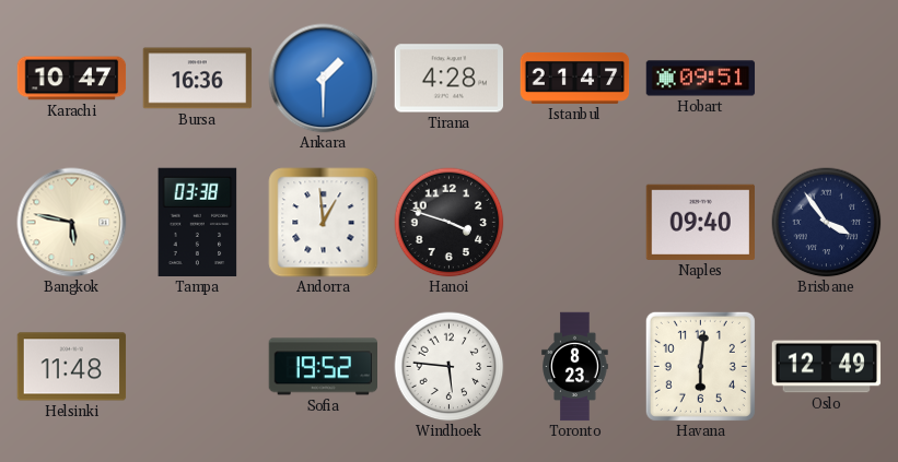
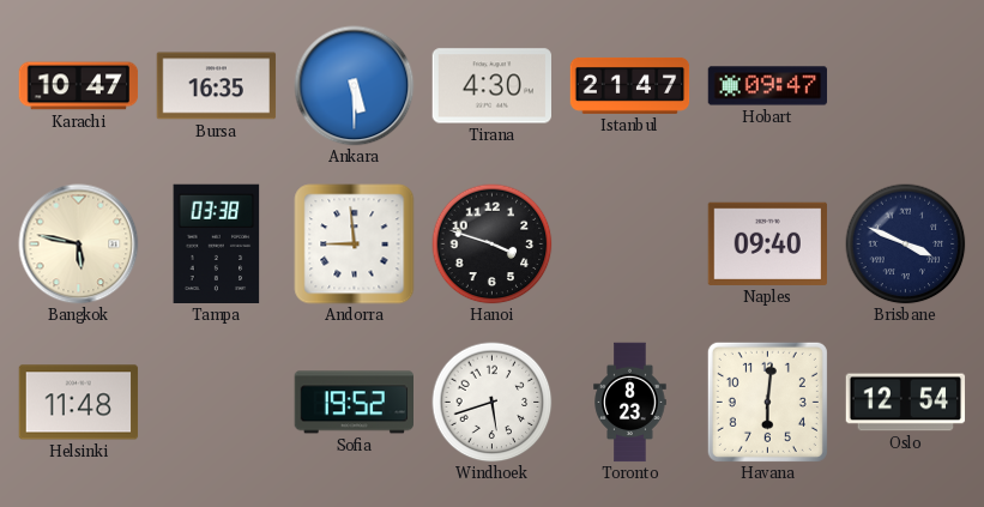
Bursa: 16:36 -> 16:35 (217, 86)
Ankara: 1:30 -> 5:30 (355, 86)
Tirana: 4:28 -> 4:30 (491, 86)
Hobart: 09:51 -> 09:47 (768, 86)
Andorra: 12:59 -> 8:59 (355, 245)
Brisbane: 3:54 -> 3:49 (906, 245)
Windhoek: 5:46 -> 5:42 (493, 403)
Oslo: 12:49 -> 12:54 (906, 403)
